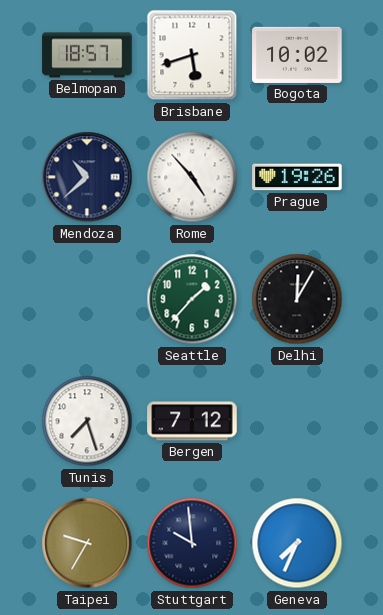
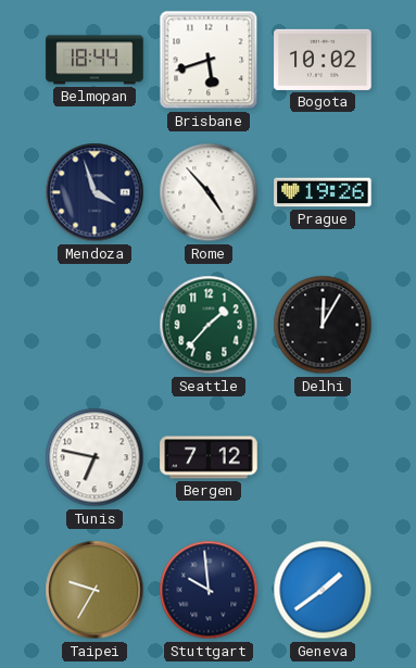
Belmopan: 18:57 -> 18:44 (94, 60)
Mendoza: 10:38 -> 3:57 (94, 192)
Tunis: 7:27 -> 6:47 (94, 457)
Geneva: 7:34 -> 1:39 (323, 590)
